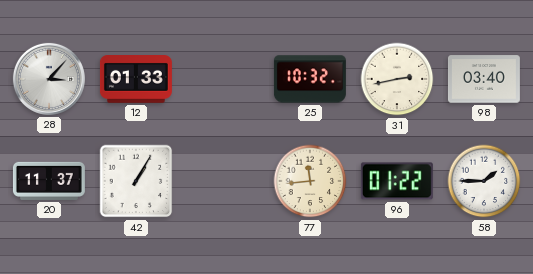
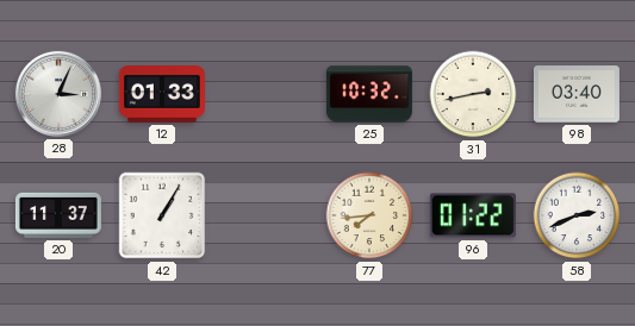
28: 3:07 -> 3:04 (58, 94)
77: 11:44 -> 7:44 (369, 215)
58: 1:45 -> 2:41 (577, 215)
